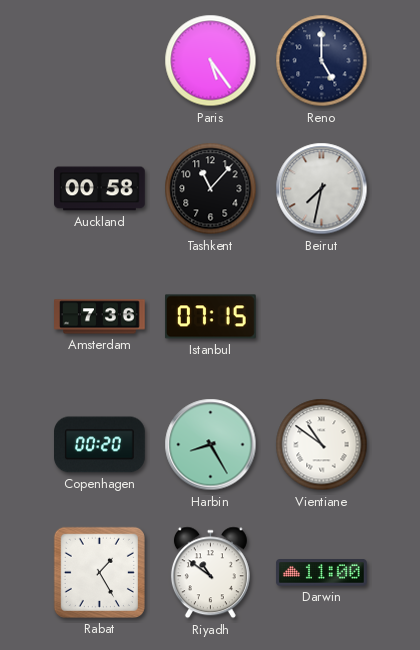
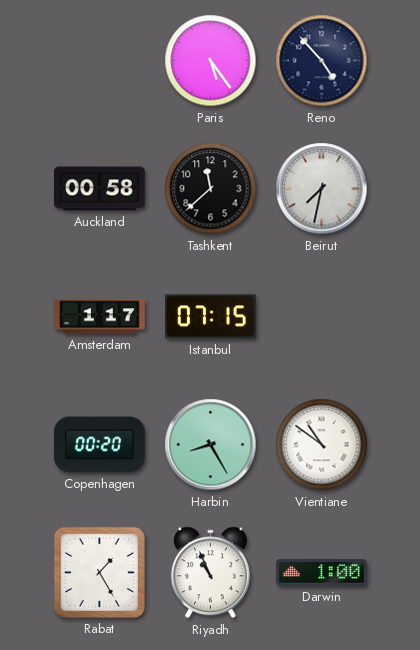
Reno: 5:00 -> 4:53 (322, 61)
Tashkent: 11:07 -> 11:38 (211, 189)
Amsterdam: 7:36 -> 1:17 (100, 317)
Riyadh: 10:51 -> 10:56 (210, 573)
Darwin: 11:00 -> 1:00 (322, 573)
